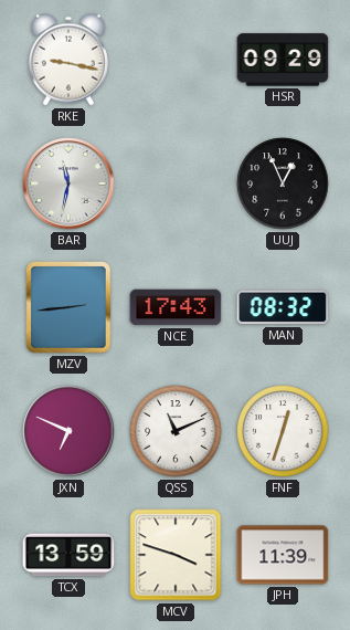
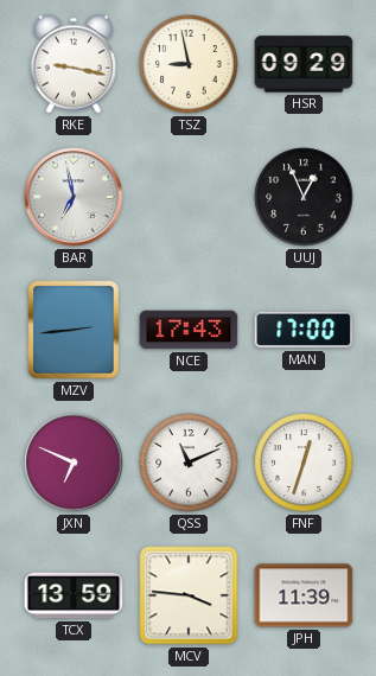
TSZ: none -> 8:58 (189, 64)
BAR: 11:32 -> 6:58 (74, 197)
MAN: 08:32 -> 17:00 (304, 330)
MCV: 3:48 -> 3:46 (189, 595)
